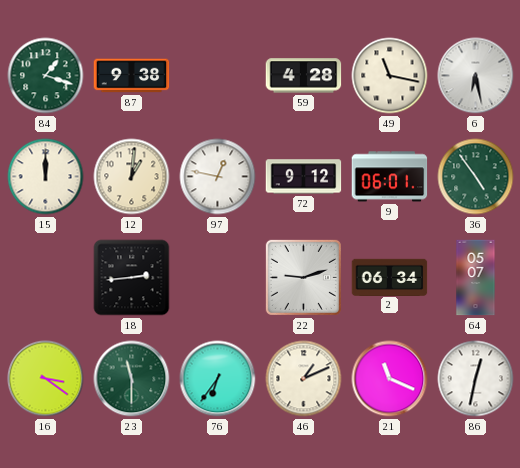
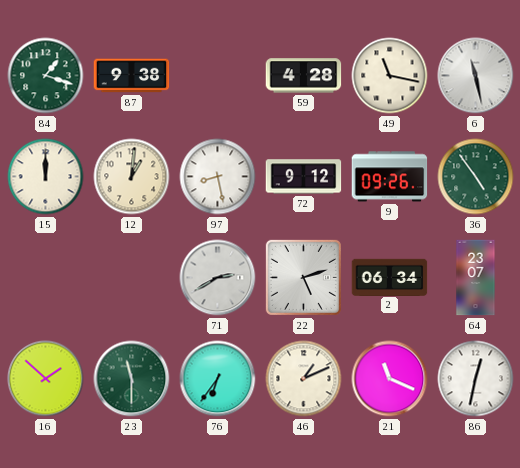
6: 6:28 -> 11:28 (476, 76)
97: 12:47 -> 8:28 (218, 177)
9: 06:01 -> 09:26 (390, 177)
18: 2:44 -> none (132, 278)
71: none -> 2:40 (218, 278)
22: 9:12 -> 5:12 (303, 277)
64: 05:07 -> 23:07 (476, 278)
16: 3:21 -> 1:52 (46, 379)
